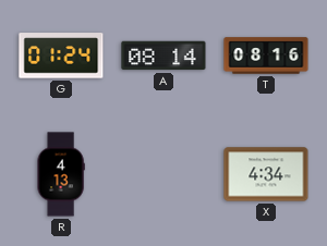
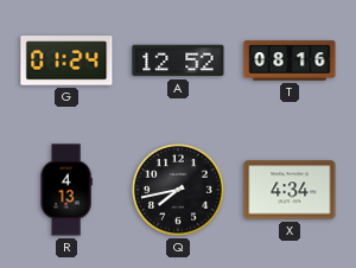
A: 08:14 -> 12:52 (178, 60)
Q: none -> 7:43 (178, 190)
